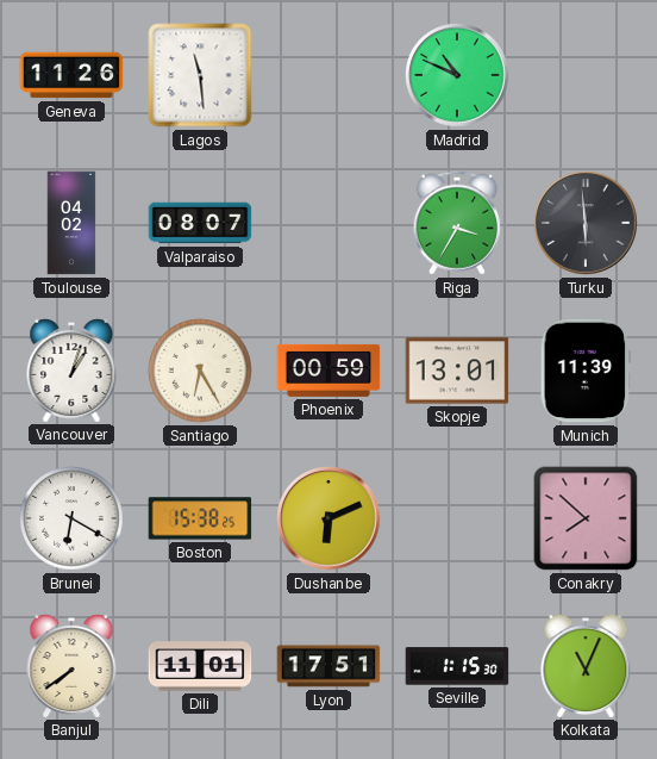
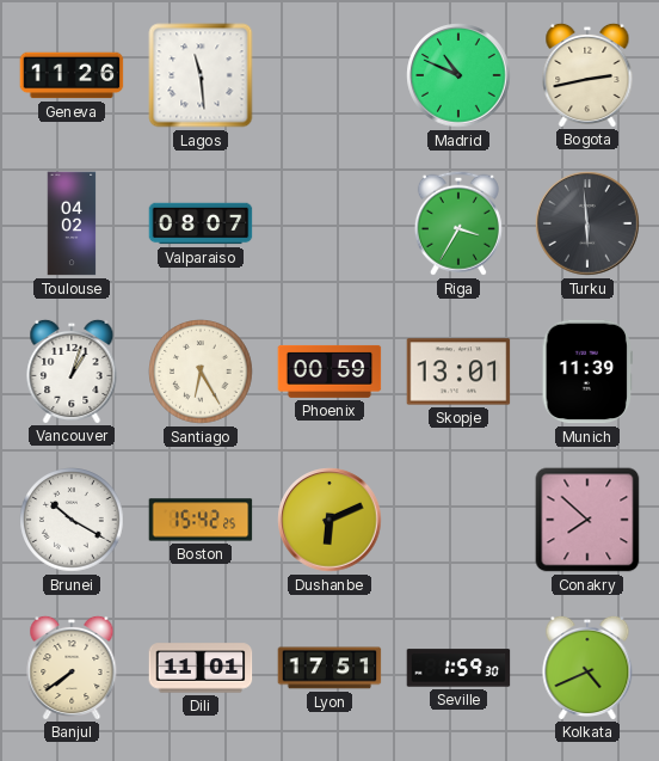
Bogota: none -> 2:43 (587, 74)
Brunei: 6:20 -> 10:20 (72, 520)
Boston: 15:38 -> 15:42 (201, 520)
Seville: 1:15 -> 1:59 (458, 668)
Kolkata: 11:04 -> 4:41 (587, 667)
